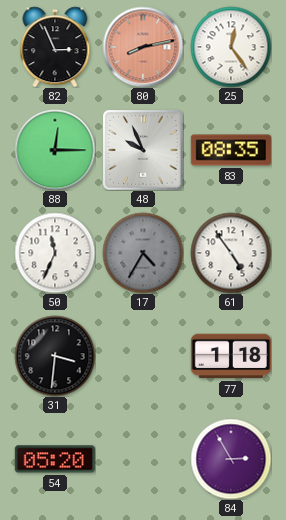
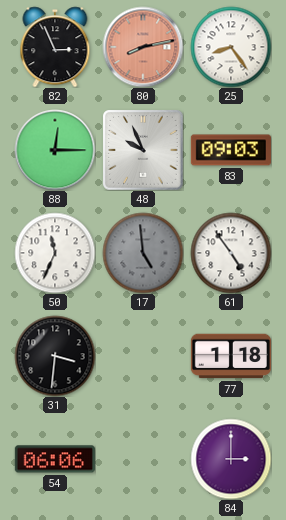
25: 12:24 -> 8:24 (231, 47)
83: 08:35 -> 09:03 (231, 150)
17: 4:35 -> 4:59 (143, 253)
54: 05:20 -> 06:06 (55, 459)
84: 2:55 -> 3:00 (231, 459)
